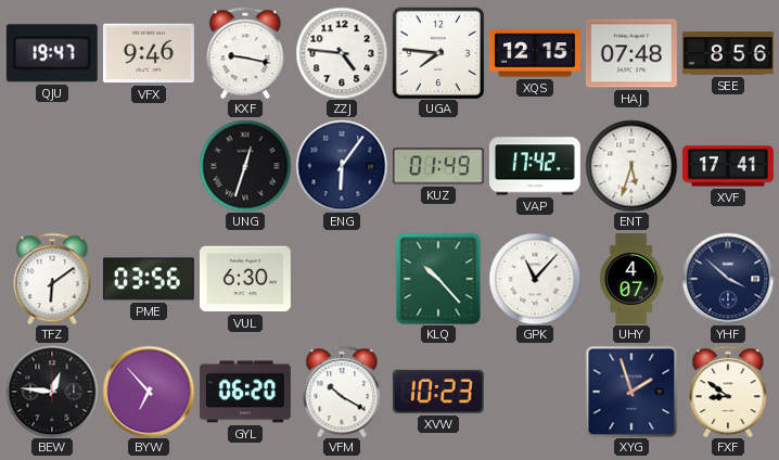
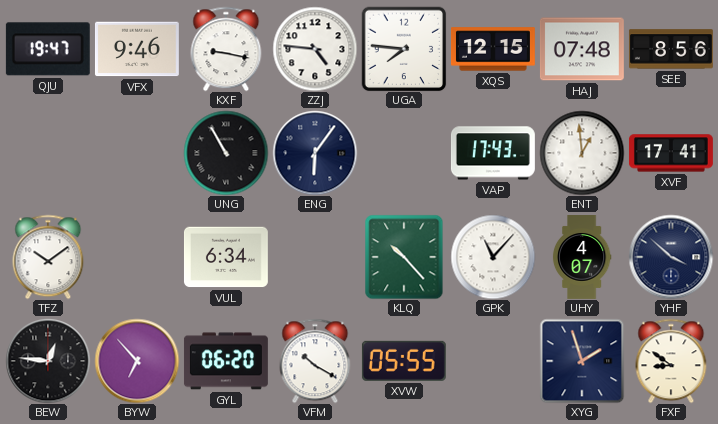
UNG: 12:33 -> 10:55 (226, 153)
KUZ: 01:49 -> none (438, 166)
VAP: 17:42 -> 17:43 (493, 153)
ENT: 5:33 -> 12:59 (582, 153)
TFZ: 6:09 -> 10:09 (48, 257)
PME: 03:56 -> none (149, 279)
VUL: 6:30 -> 6:34 (226, 257)
XVW: 10:23 -> 05:55 (404, 361)
